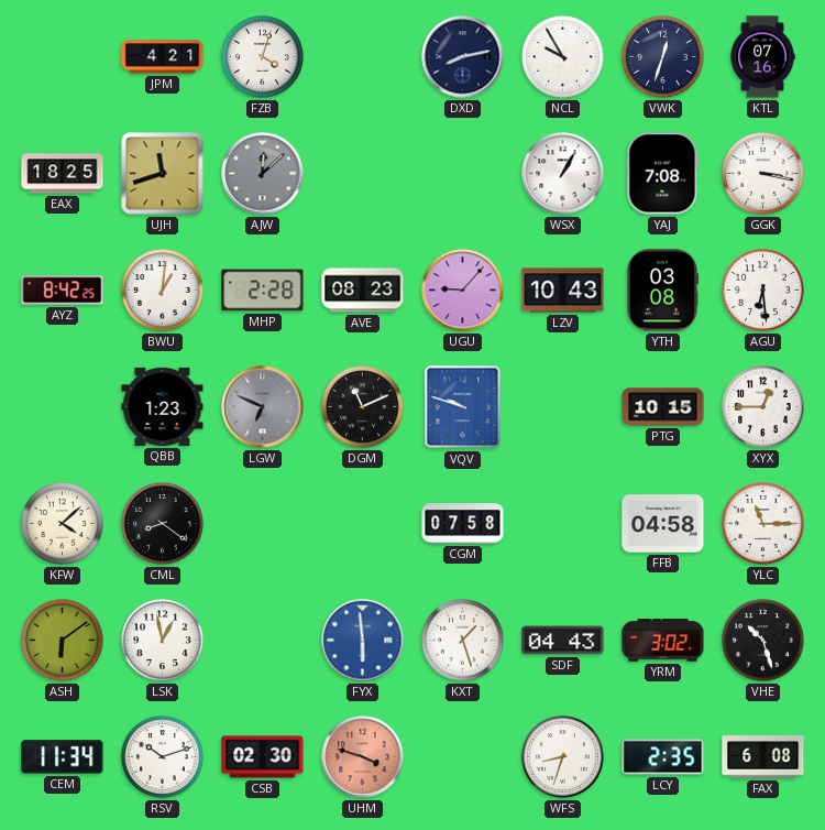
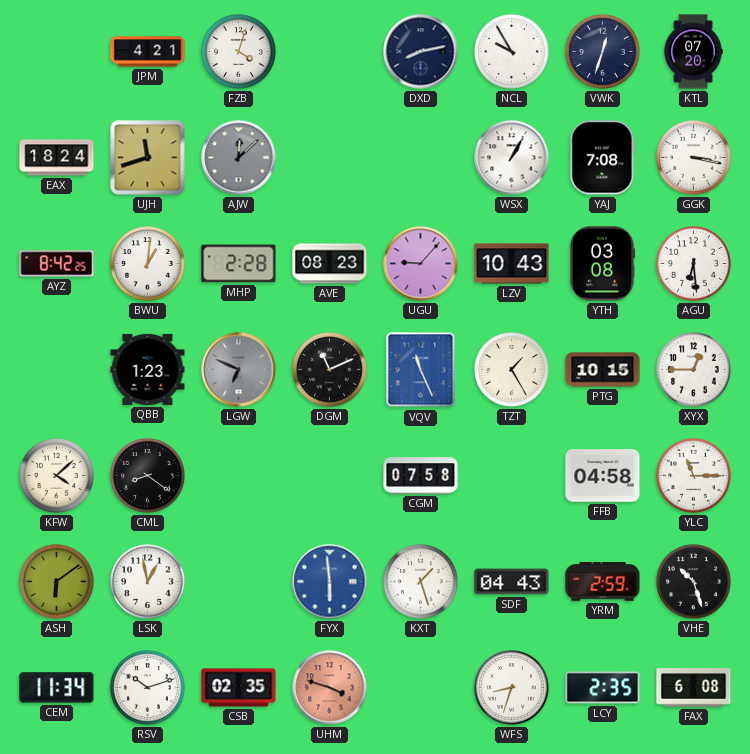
KTL: 07:16 -> 07:20 (693, 52)
EAX: 18:25 -> 18:24 (57, 158)
VQV: 9:48 -> 11:26 (421, 370)
TZT: none -> 1:25 (512, 370)
YRM: 3:02 -> 2:59 (603, 582)
CSB: 02:30 -> 02:35 (239, 688)
